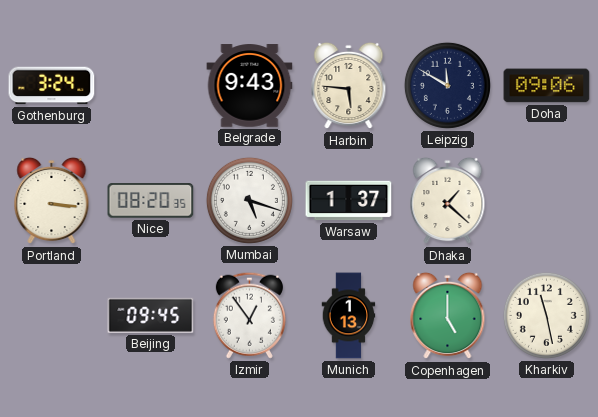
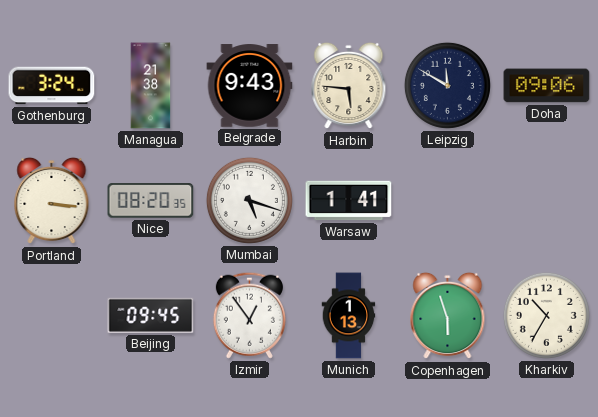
Managua: none -> 21:38 (151, 86)
Warsaw: 1:37 -> 1:41 (349, 201)
Dhaka: 1:22 -> none (448, 201)
Copenhagen: 5:00 -> 5:57 (448, 316)
Kharkiv: 11:28 -> 10:35 (546, 315)
